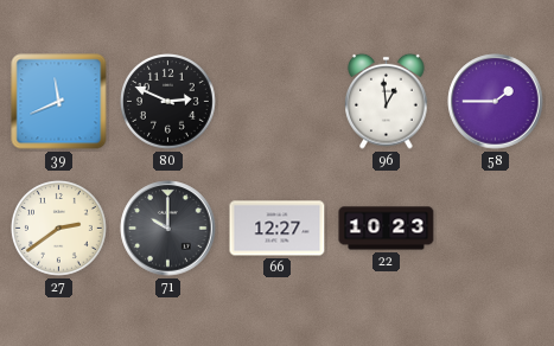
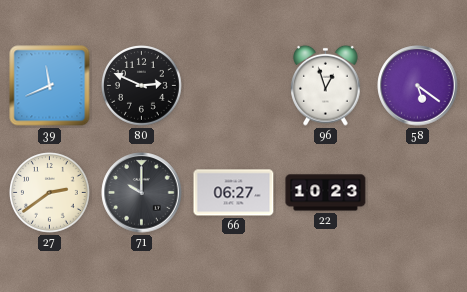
96: 12:59 -> 12:57 (326, 85)
58: 1:45 -> 5:21 (418, 86)
66: 12:27 -> 06:27 (234, 193)
